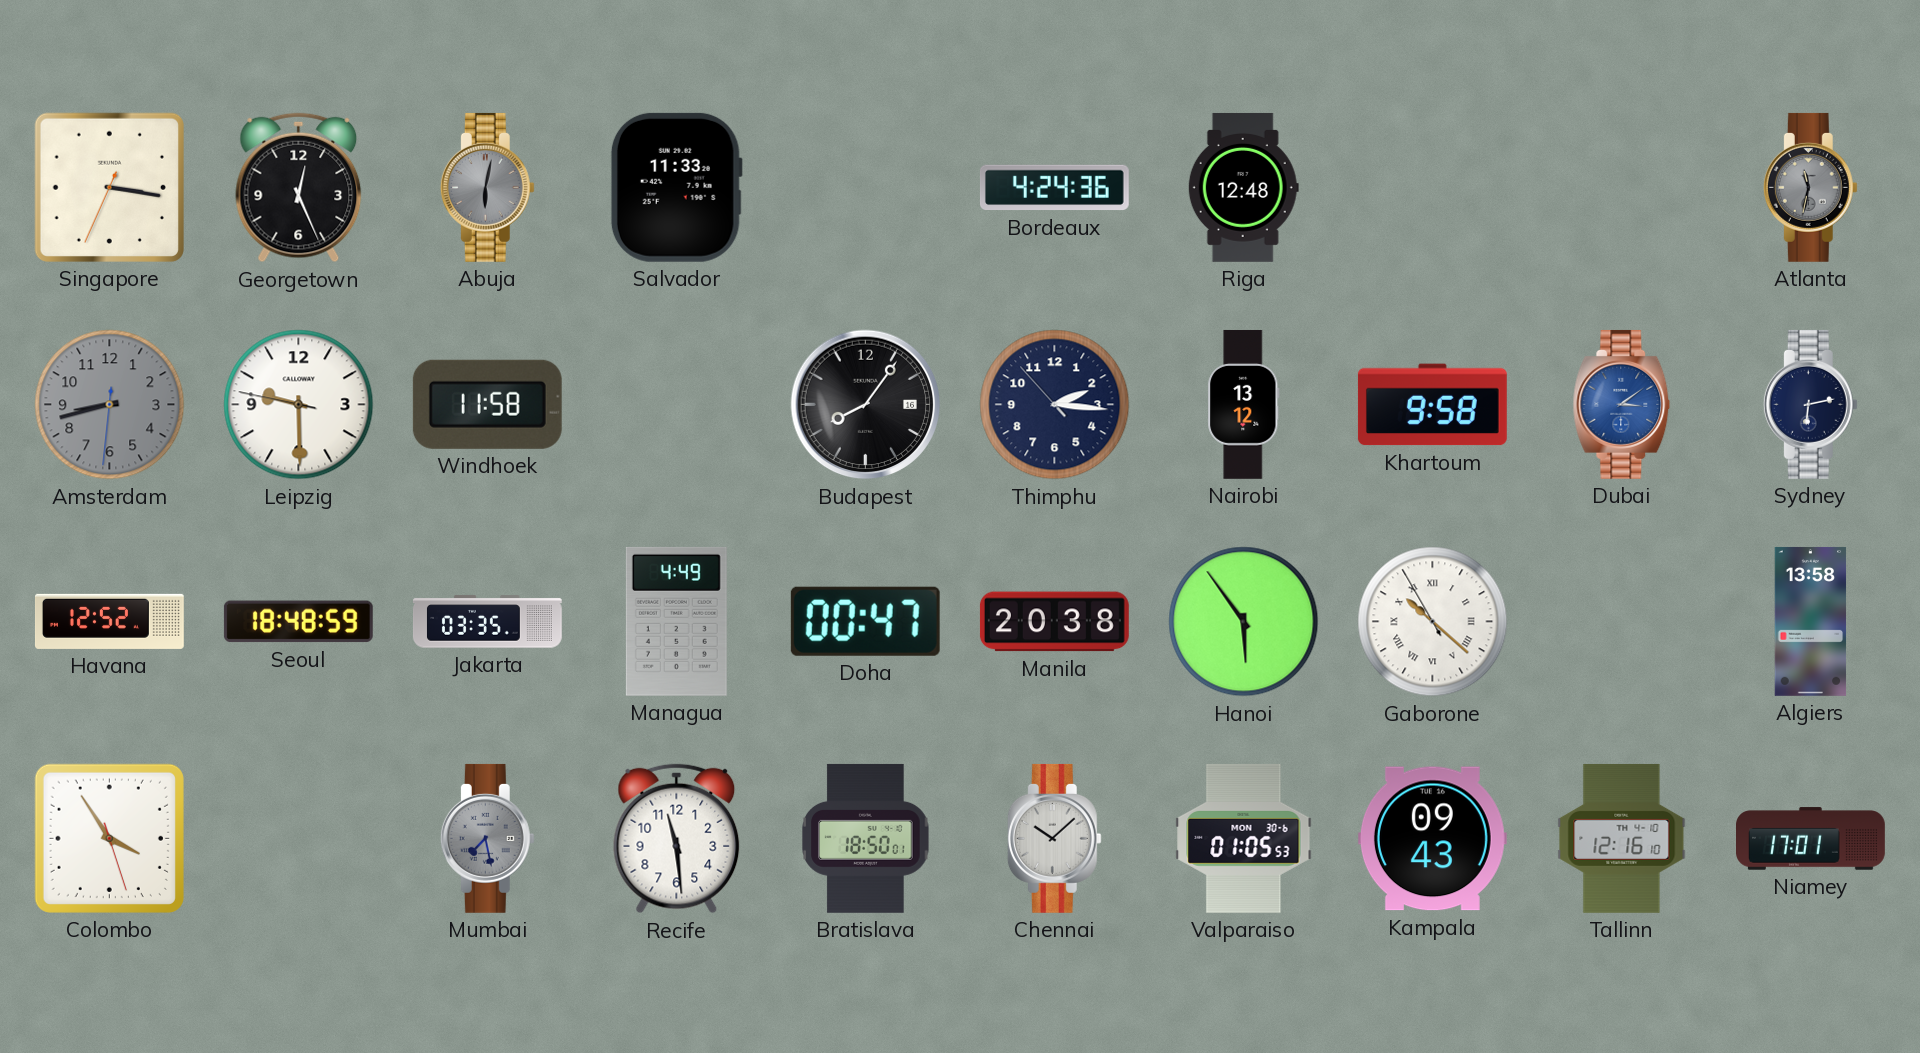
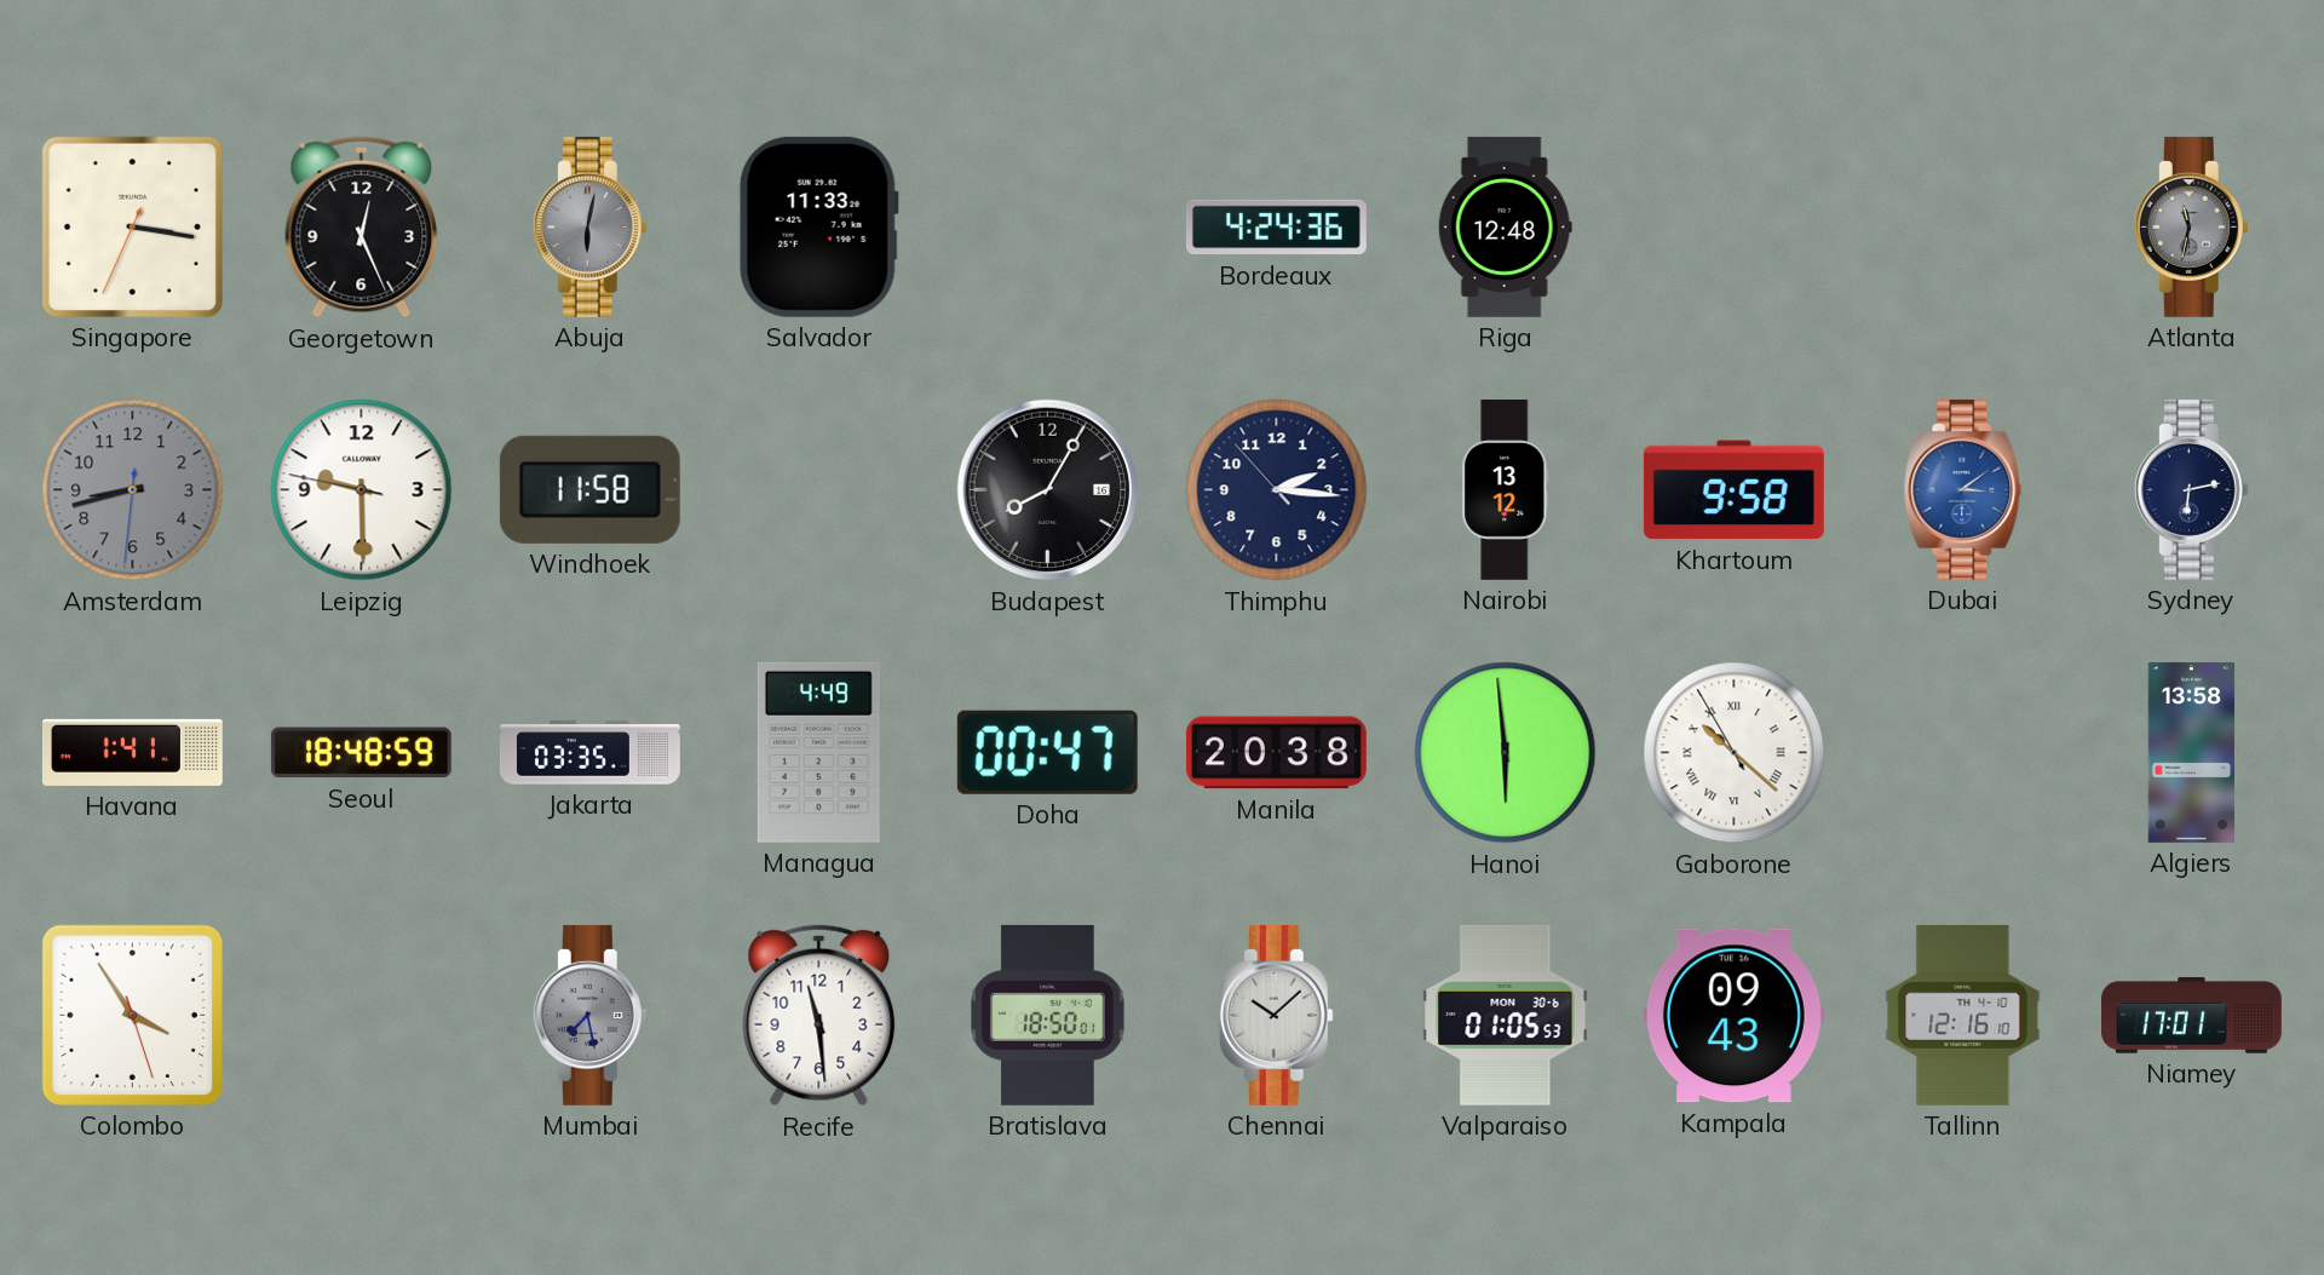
Budapest: 8:06 -> 8:05 (1048, 490)
Havana: 12:52 -> 1:41 (132, 752)
Hanoi: 5:54 -> 5:59 (1506, 753)
